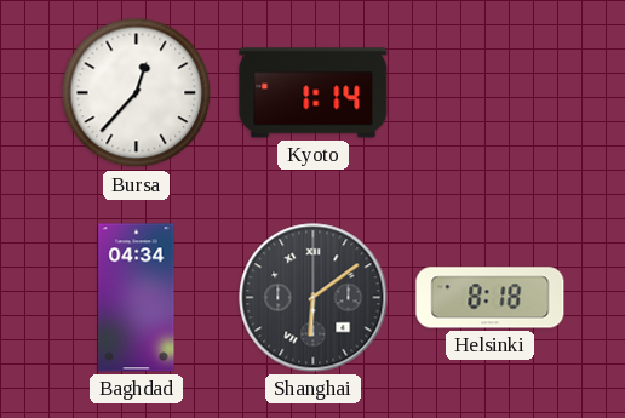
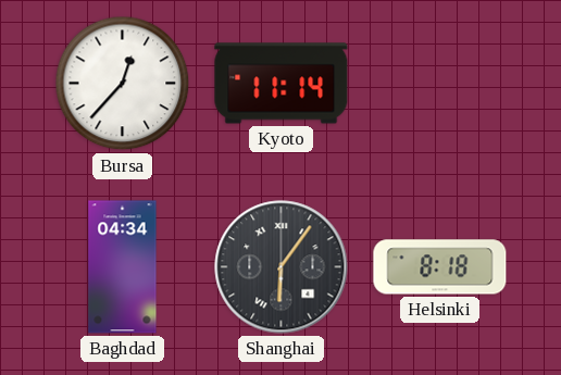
Kyoto: 1:14 -> 11:14 (282, 84)
Shanghai: 6:09 -> 6:06 (282, 267)
